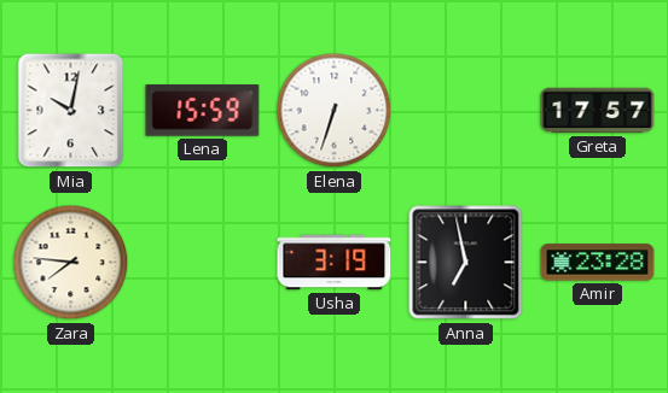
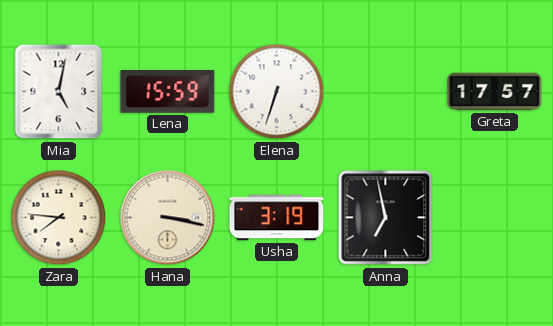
Mia: 10:02 -> 5:02 (59, 92)
Hana: none -> 3:17 (168, 218)
Amir: 23:28 -> none (598, 263)
